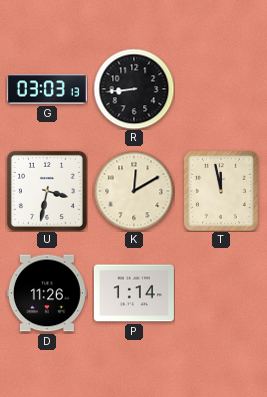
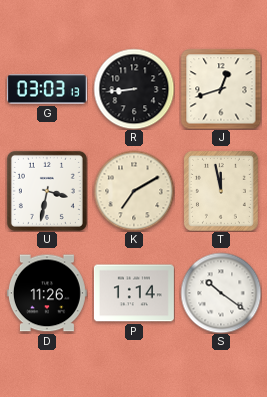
J: none -> 12:42 (221, 89)
K: 12:10 -> 7:10 (134, 191)
S: none -> 10:21 (221, 293)
